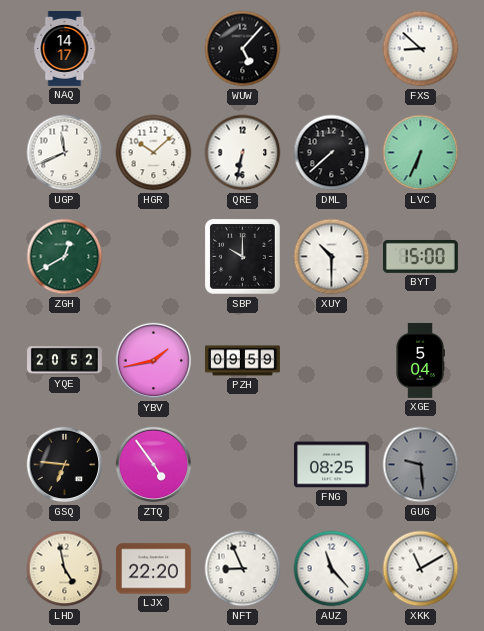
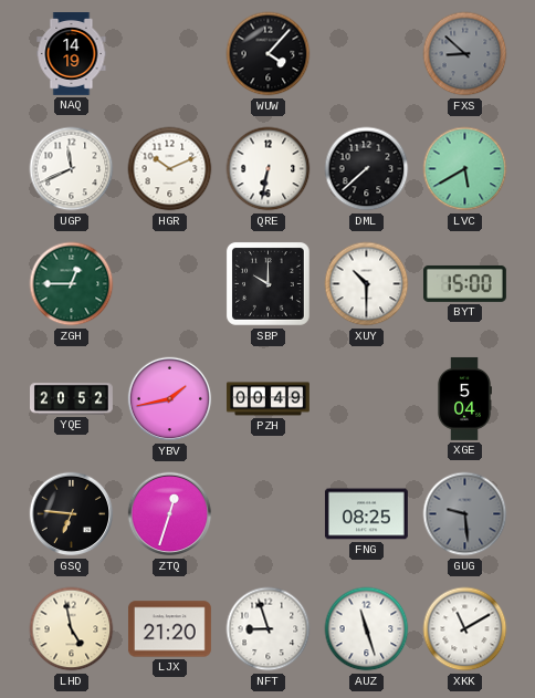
NAQ: 14:17 -> 14:19 (72, 54)
WUW: 5:07 -> 4:07 (269, 54)
FXS dial: white -> grey (465, 54)
HGR: 10:08 -> 10:11 (170, 169)
LVC: 6:34 -> 5:40 (465, 169)
ZGH: 12:40 -> 12:45 (72, 284)
PZH: 09:59 -> 00:49 (267, 399)
ZTQ: 4:54 -> 12:33 (170, 514)
LJX: 22:20 -> 21:20 (169, 629)
NFT: 8:56 -> 8:57 (269, 629)
AUZ: 11:23 -> 11:27 (367, 629)
